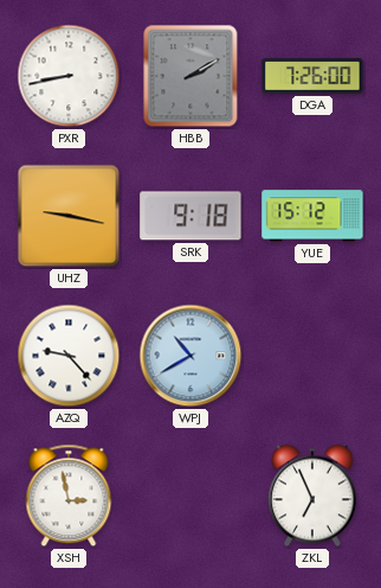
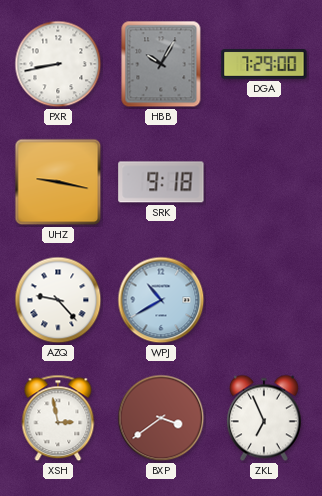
HBB: 2:10 -> 10:05 (161, 64)
DGA: 7:26 -> 7:29 (264, 64)
YUE: 15:12 -> none (312, 216)
BXP: none -> 3:39 (161, 418)
